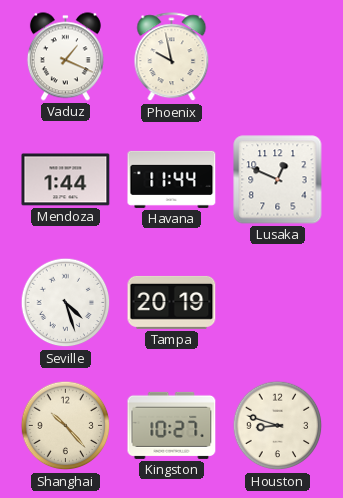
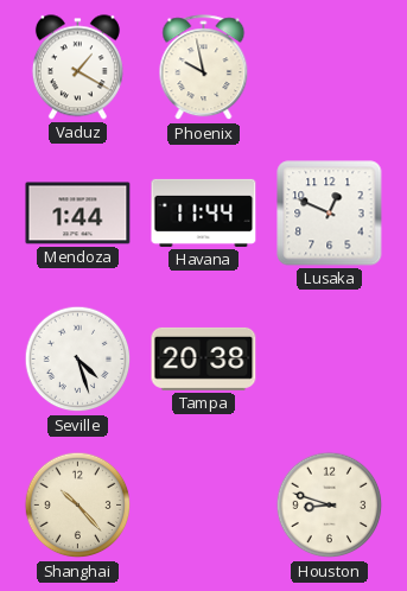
Vaduz: 1:19 -> 1:20 (77, 68)
Tampa: 20:19 -> 20:38 (204, 358)
Kingston: 10:27 -> none (172, 425)
